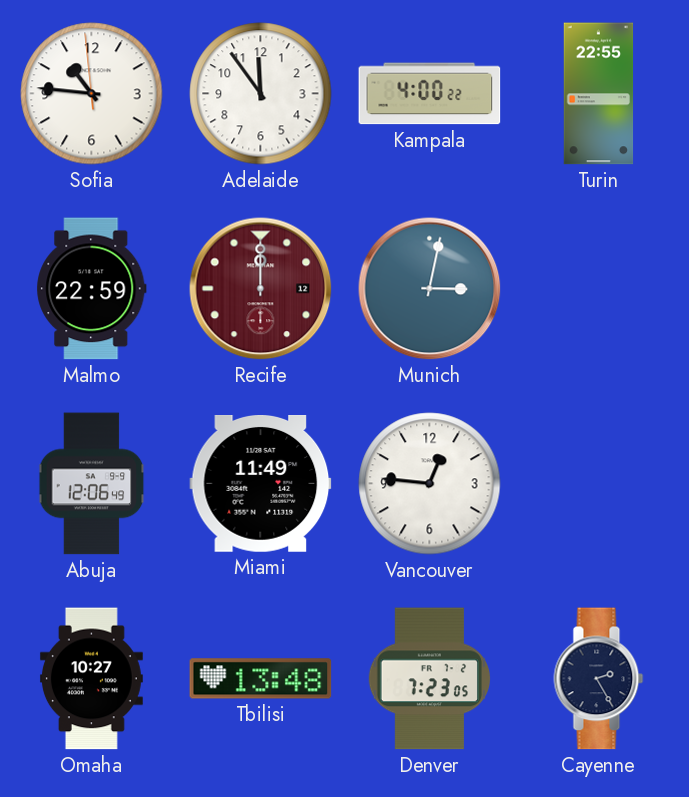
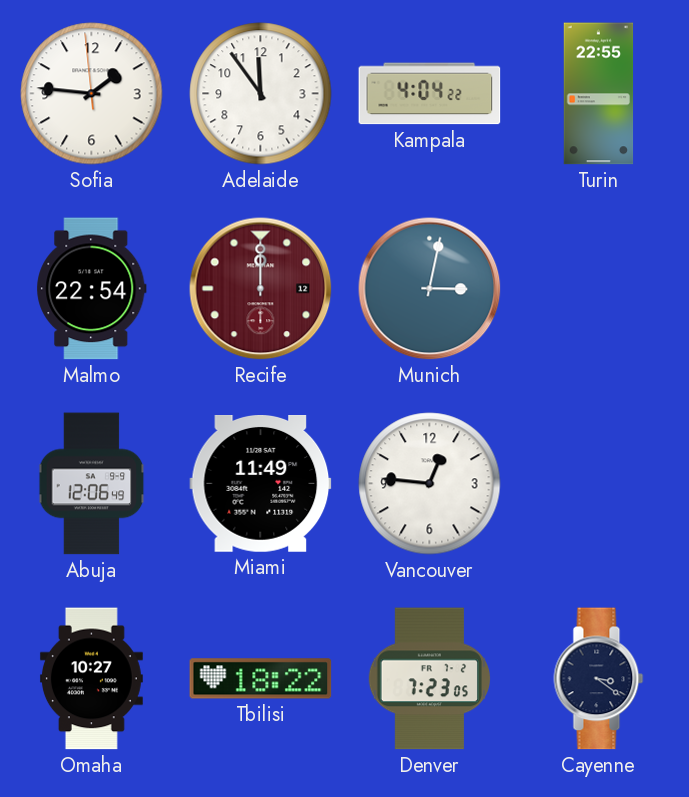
Sofia: 10:45 -> 1:45 (92, 94)
Kampala: 4:00 -> 4:04 (430, 94)
Malmo: 22:59 -> 22:54 (92, 289)
Tbilisi: 13:48 -> 18:22 (261, 679)
Cayenne: 2:25 -> 3:21 (599, 679)
